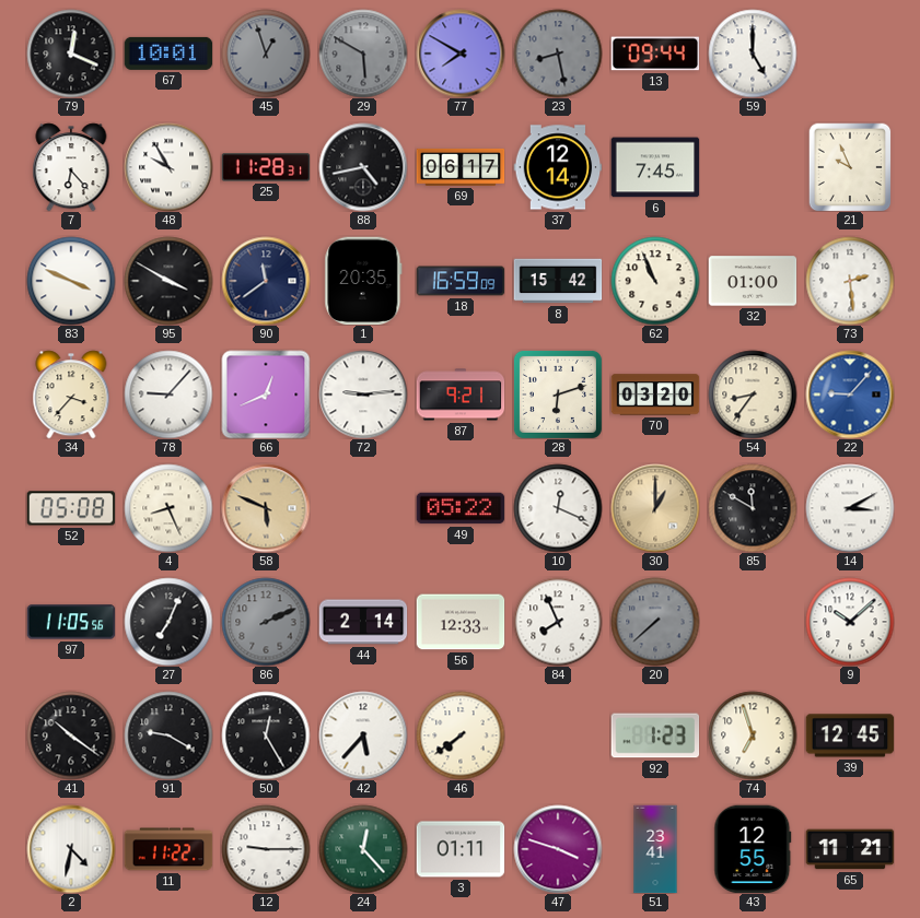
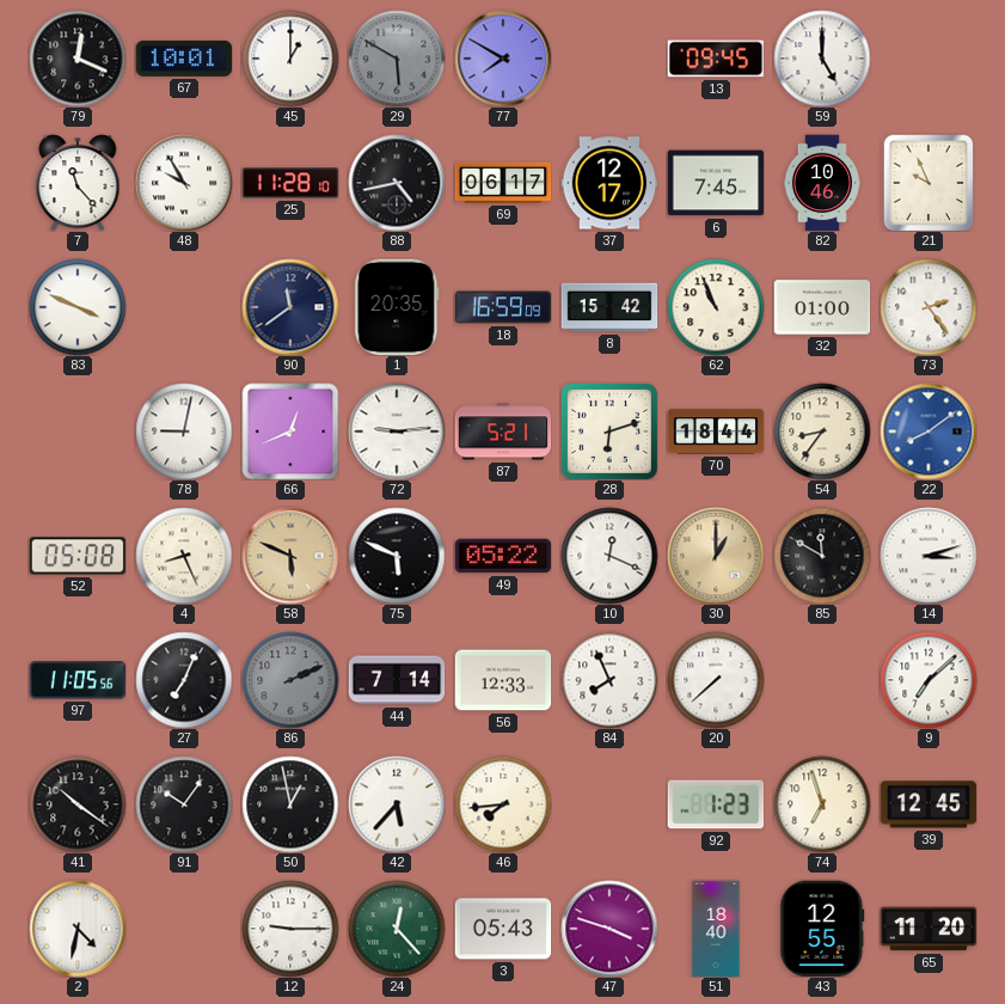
45: 12:57 -> 1:00 (290, 59)
45 dial: grey -> white (290, 59)
23: 8:28 -> none (558, 54)
13: 09:44 -> 09:45 (716, 59)
7: 6:23 -> 11:23 (78, 183)
25: 11:28:31 -> 11:28:10 (290, 183)
37: 12:14 -> 12:17 (609, 183)
82: none -> 10:46 (821, 183)
95: 3:50 -> none (168, 281)
73: 2:29 -> 2:24 (929, 307)
34: 3:37 -> none (71, 395)
78: 9:07 -> 9:02 (184, 431)
87: 9:21 -> 5:21 (503, 431)
70: 03:20 -> 18:44 (716, 431)
22: 9:07 -> 8:09 (929, 431)
75: none -> 5:49 (397, 556)
14: 3:10 -> 3:12 (929, 556)
44: 2:14 -> 7:14 (397, 680)
20 dial: grey -> white (716, 680)
9: 10:08 -> 7:08 (929, 680)
91: 9:20 -> 10:06 (184, 804)
50: 12:25 -> 12:58 (290, 804)
46: 7:39 -> 7:44 (503, 804)
11: 11:22 -> none (168, 849)
3: 01:11 -> 05:43 (503, 929)
51: 23:41 -> 18:40 (716, 929)
65: 11:21 -> 11:20 (929, 929)
